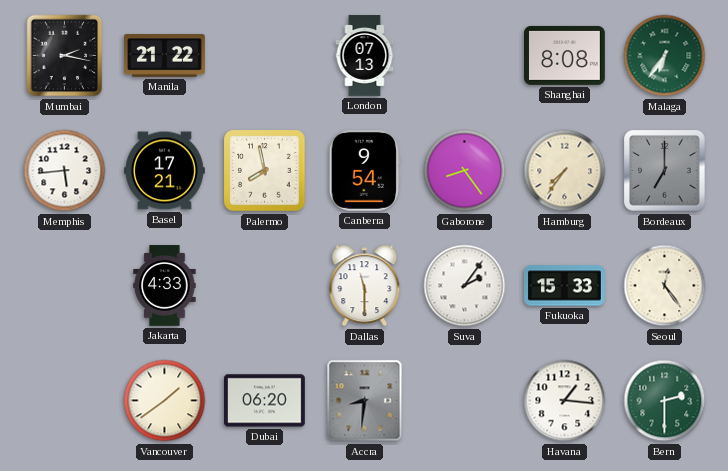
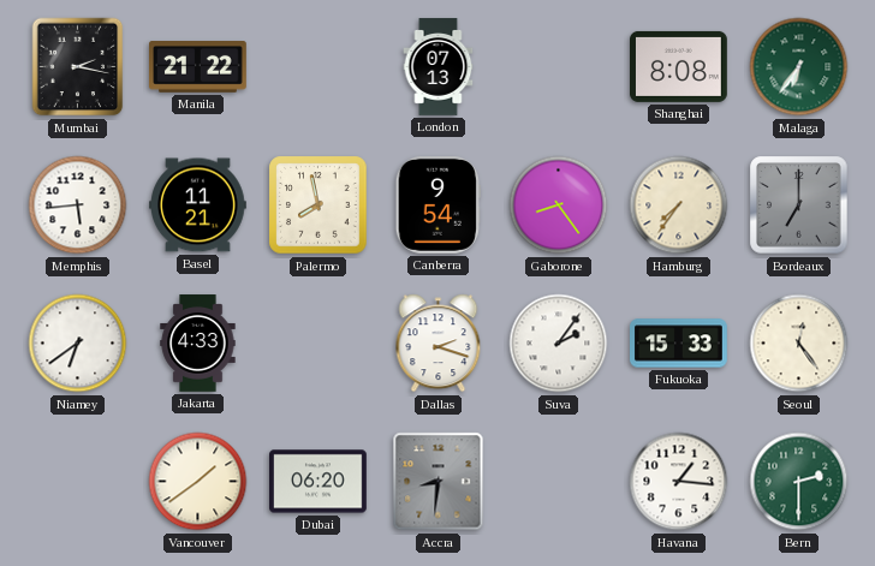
Basel: 17:21 -> 11:21 (198, 205)
Niamey: none -> 6:39 (78, 344)
Dallas: 11:30 -> 2:18 (439, 344)
